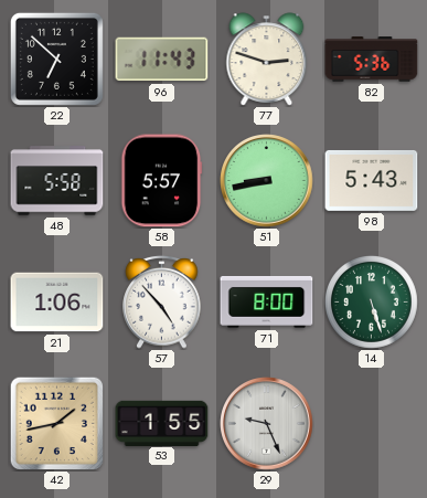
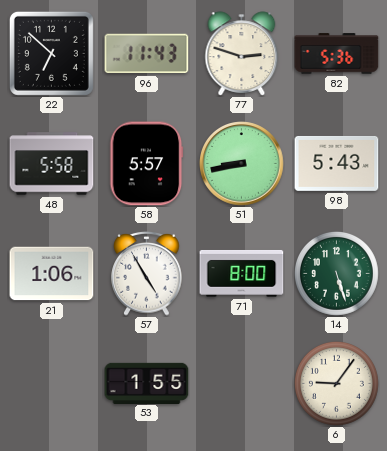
57: 4:53 -> 4:55 (147, 273)
42: 1:43 -> none (56, 423)
29: 9:26 -> none (267, 424)
6: none -> 9:06 (336, 383)
